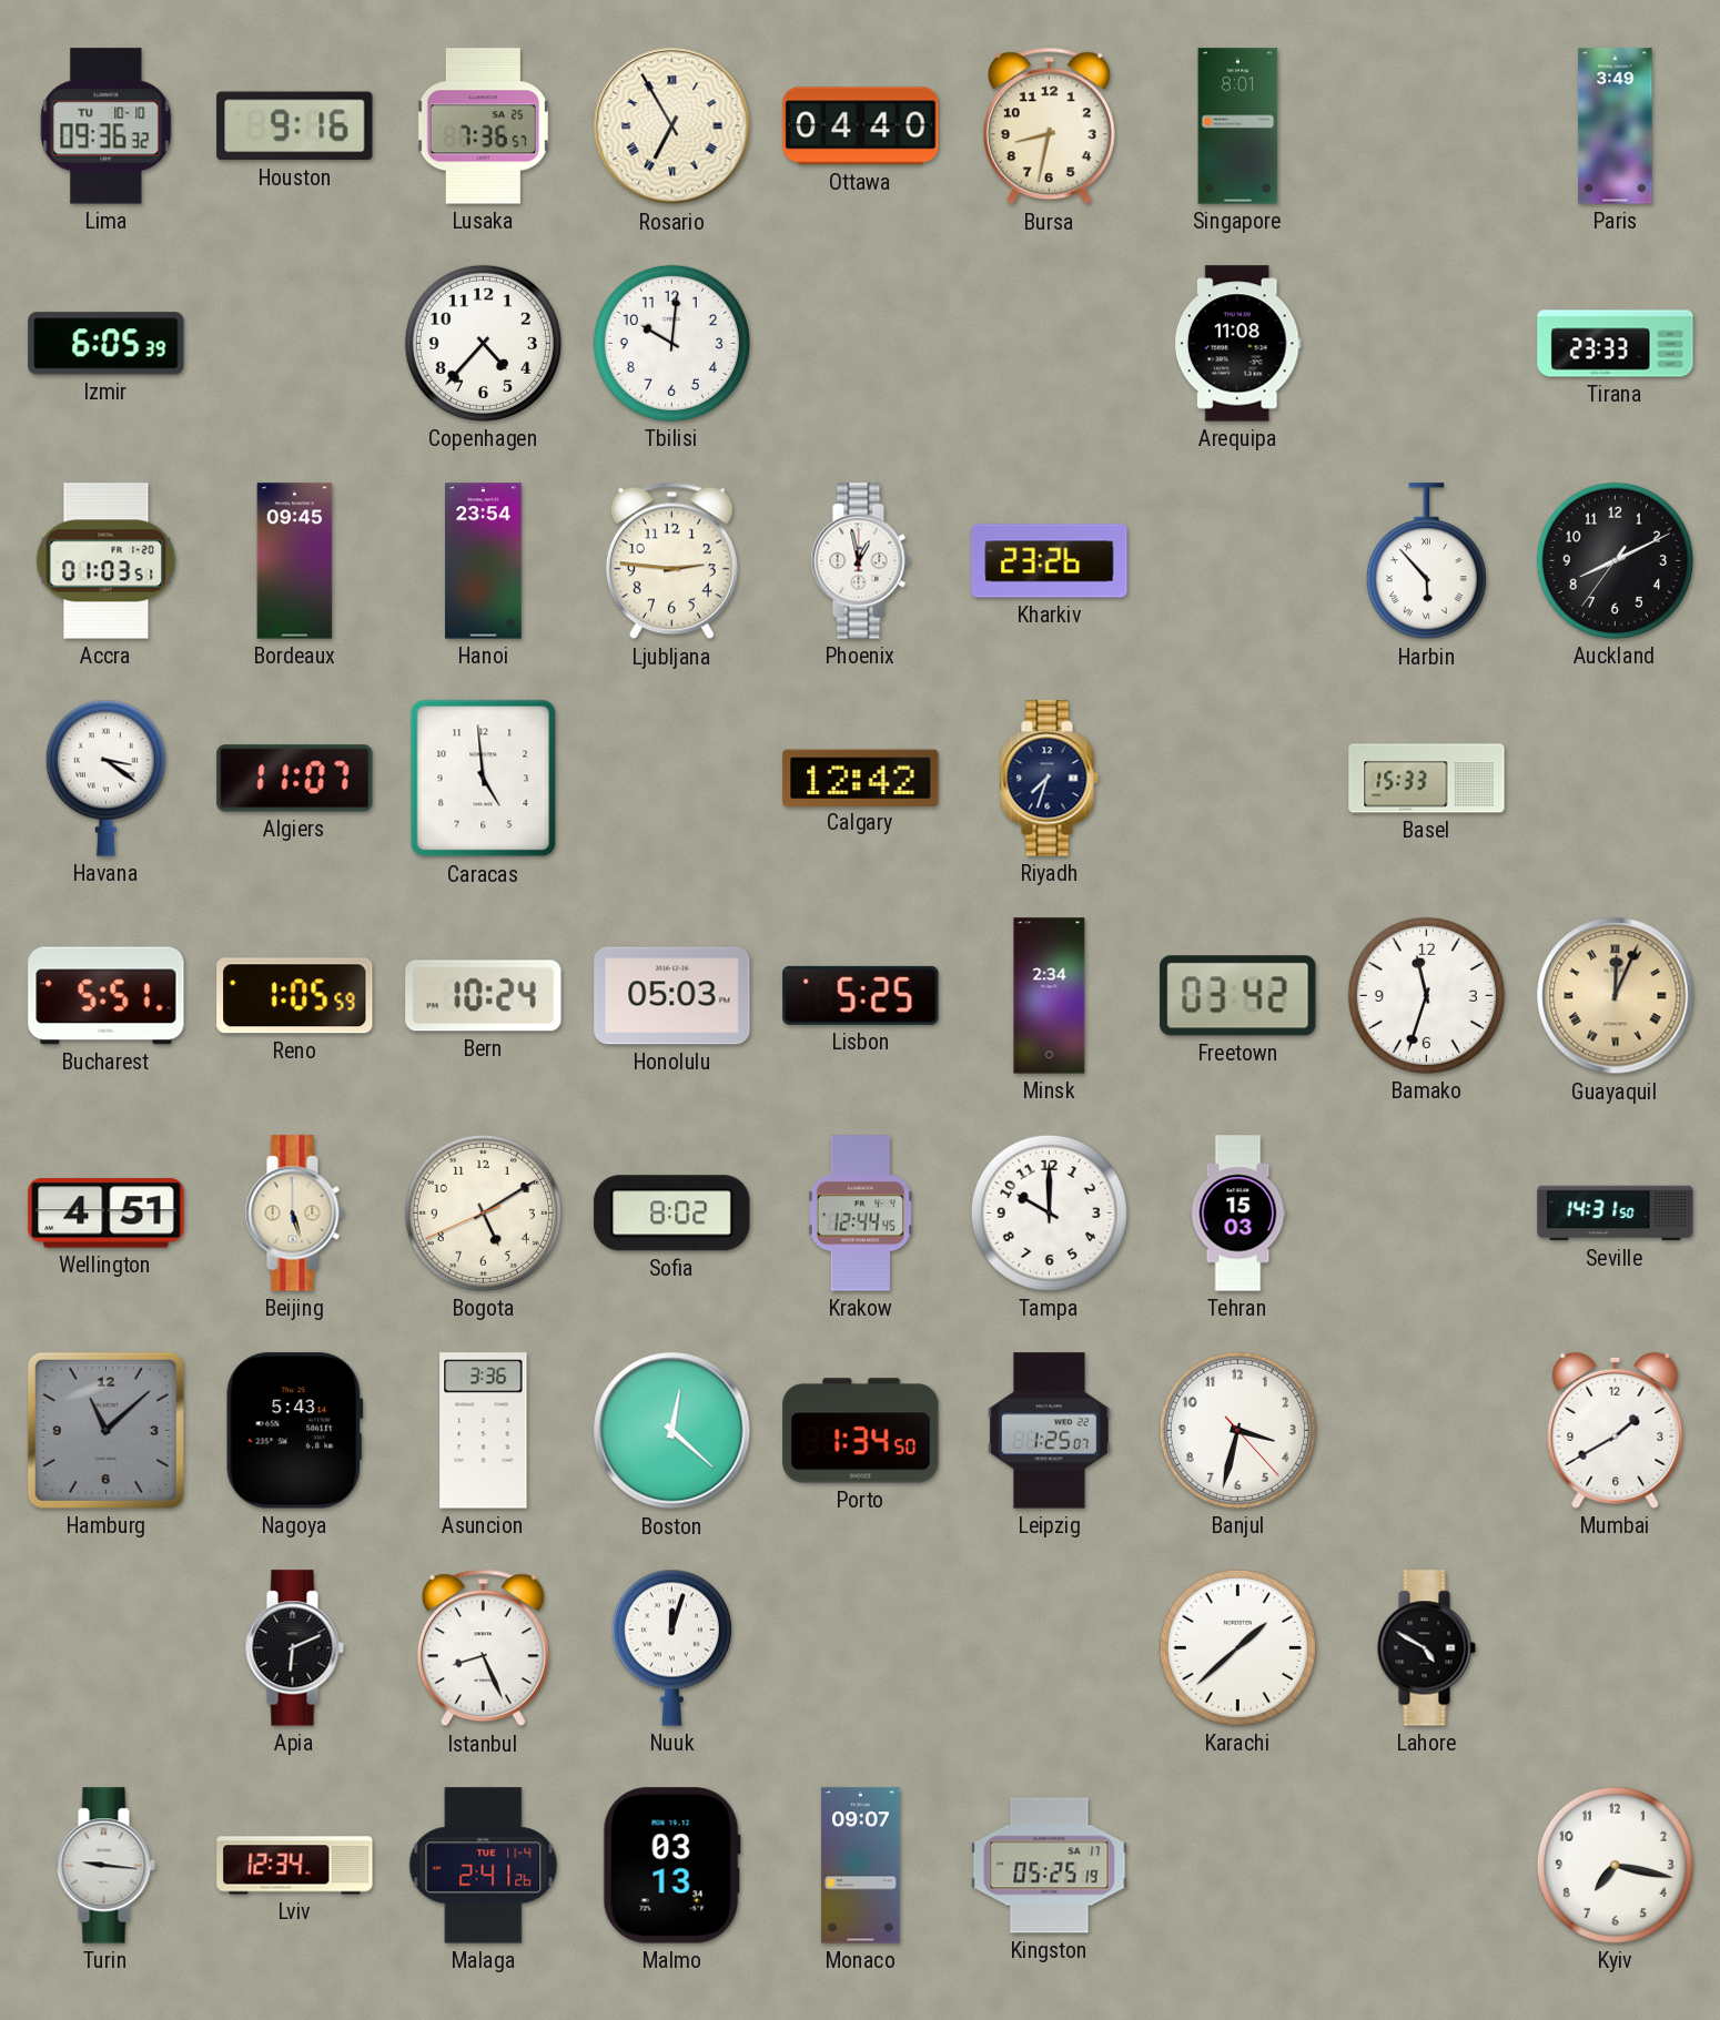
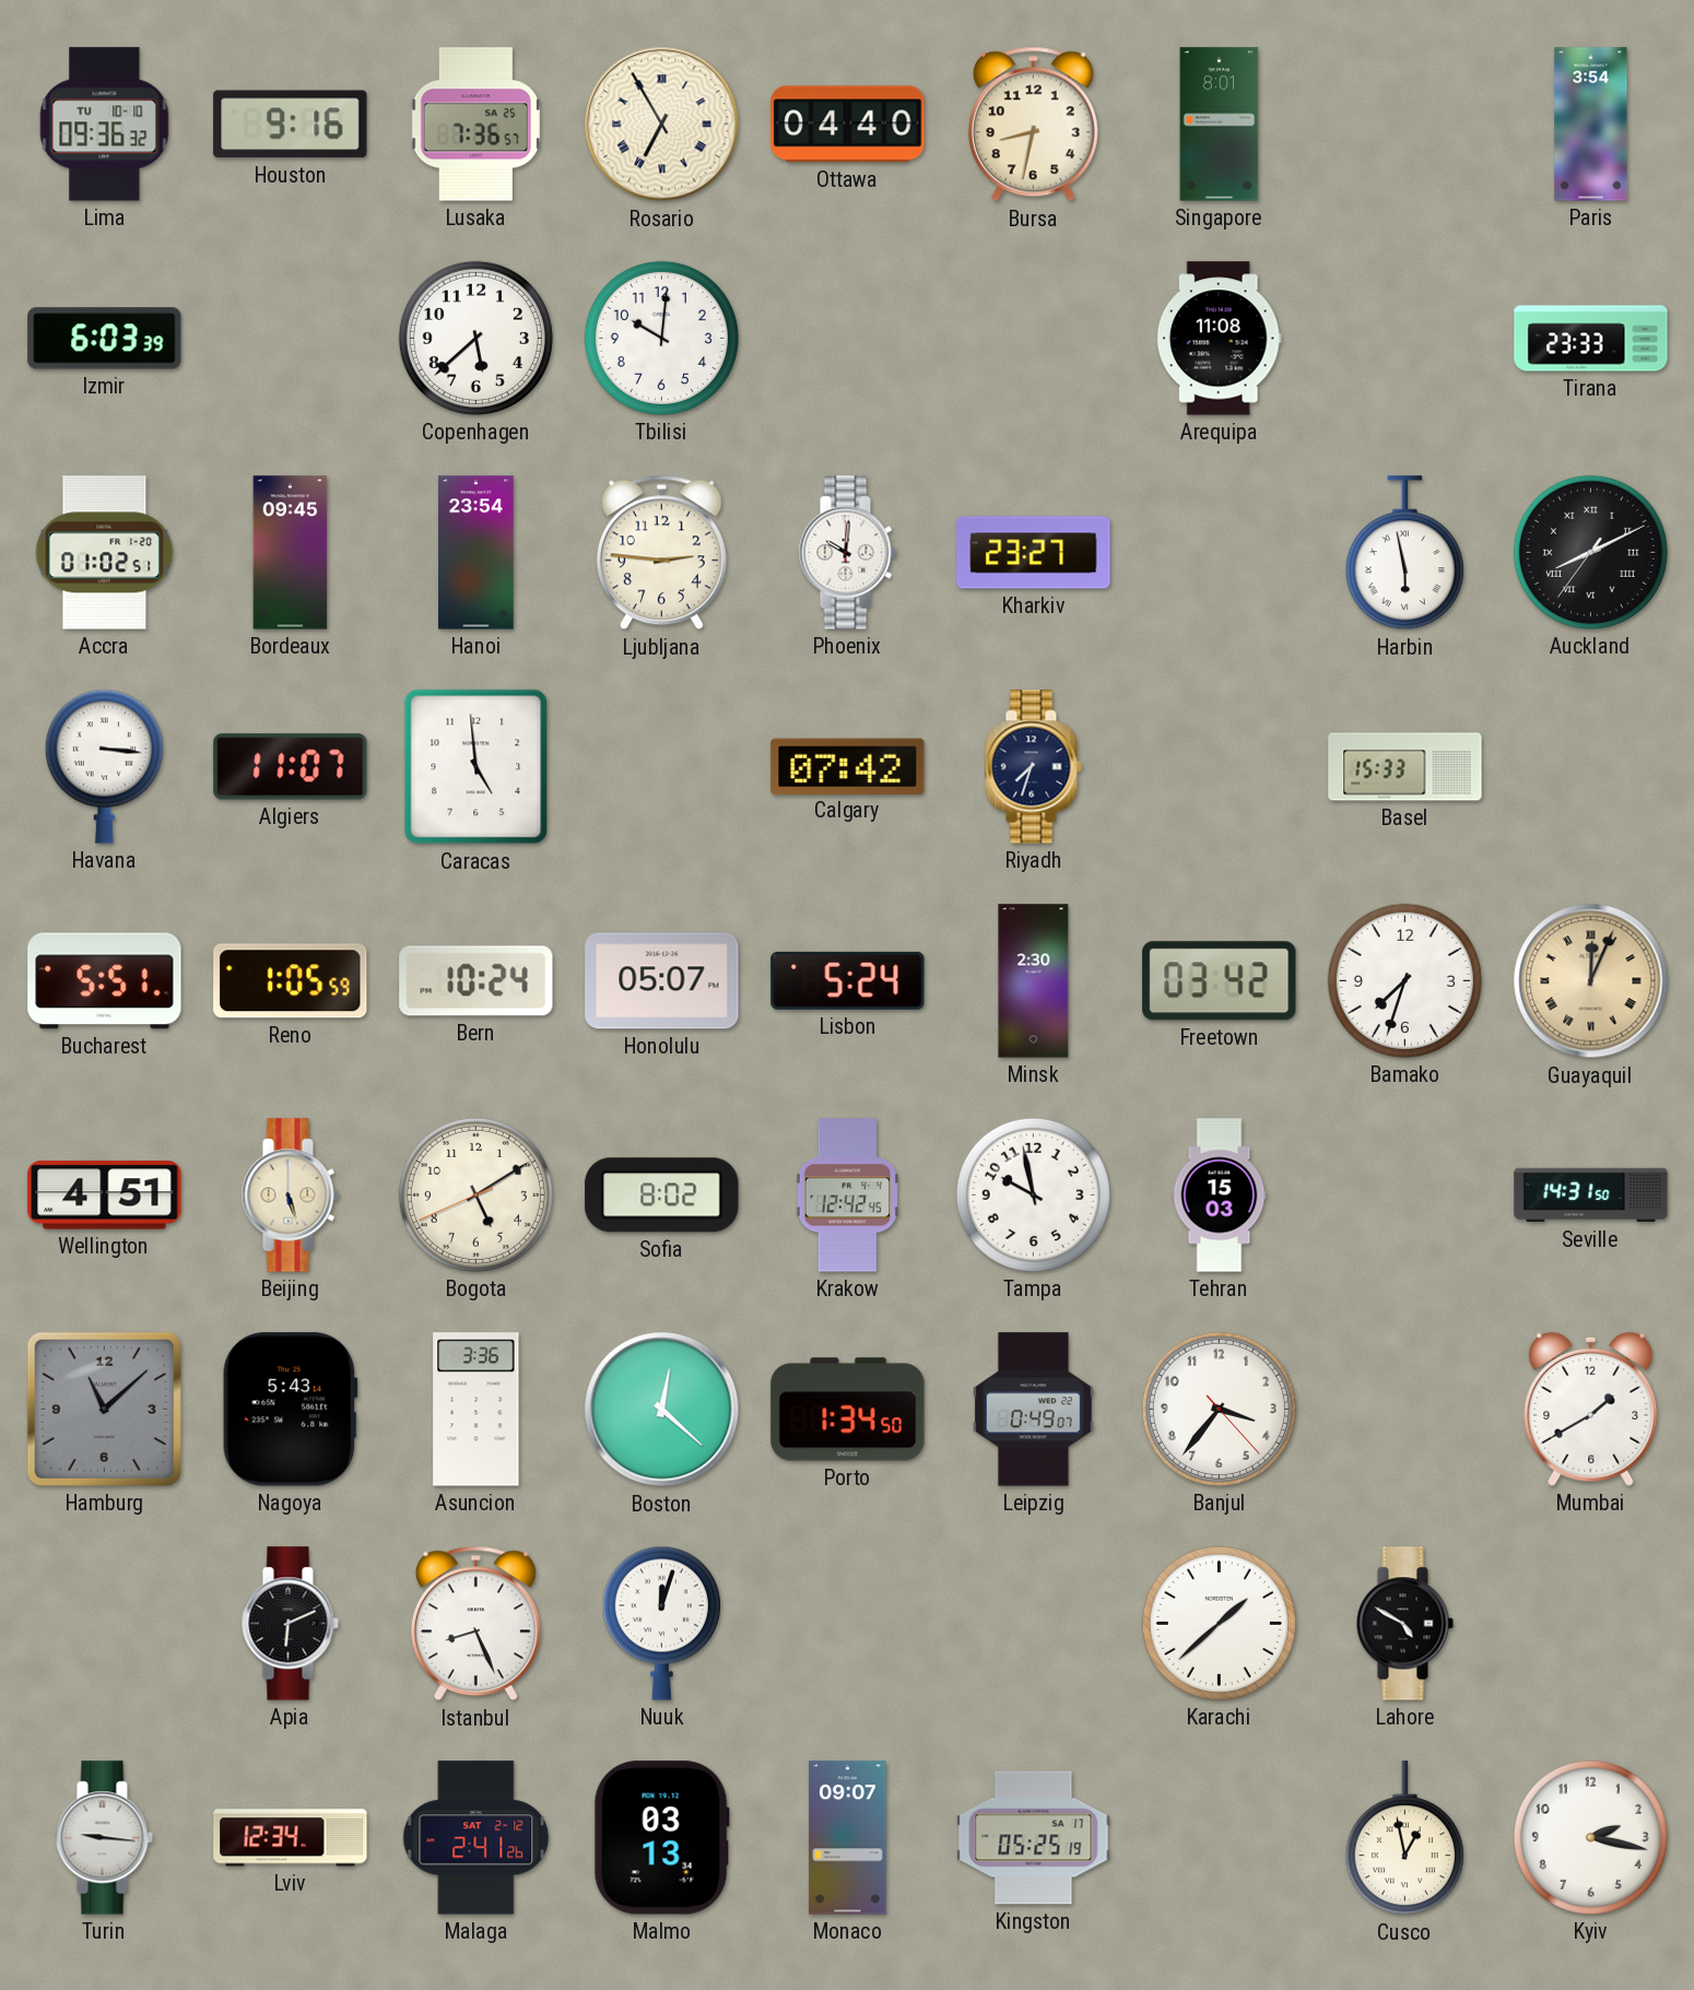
Paris: 3:49 -> 3:54 (1591, 125)
Izmir: 6:05 -> 6:03 (105, 339)
Copenhagen: 4:37 -> 5:38 (475, 338)
Accra: 01:03 -> 01:02 (105, 553)
Phoenix: 12:58 -> 10:01 (847, 553)
Kharkiv: 23:26 -> 23:27 (1034, 553)
Harbin: 5:53 -> 5:58 (1404, 553)
Auckland numerals: Arabic -> Roman (1590, 552)
Havana: 3:21 -> 3:16 (104, 766)
Calgary: 12:42 -> 07:42 (848, 766)
Honolulu: 05:03 -> 05:07 (662, 981)
Lisbon: 5:25 -> 5:24 (848, 980)
Minsk: 2:34 -> 2:30 (1034, 981)
Bamako: 11:33 -> 7:33 (1404, 980)
Krakow: 12:44 -> 12:42 (848, 1196)
Tampa: 10:00 -> 9:58 (1033, 1194)
Leipzig: 1:25 -> 0:49 (1033, 1410)
Banjul: 3:32 -> 3:36 (1219, 1409)
Malaga date: TUE 11-4 -> SAT 2-12 (477, 1838)
Cusco: none -> 12:58 (1404, 1838)
Kyiv: 7:17 -> 2:17 (1590, 1837)
